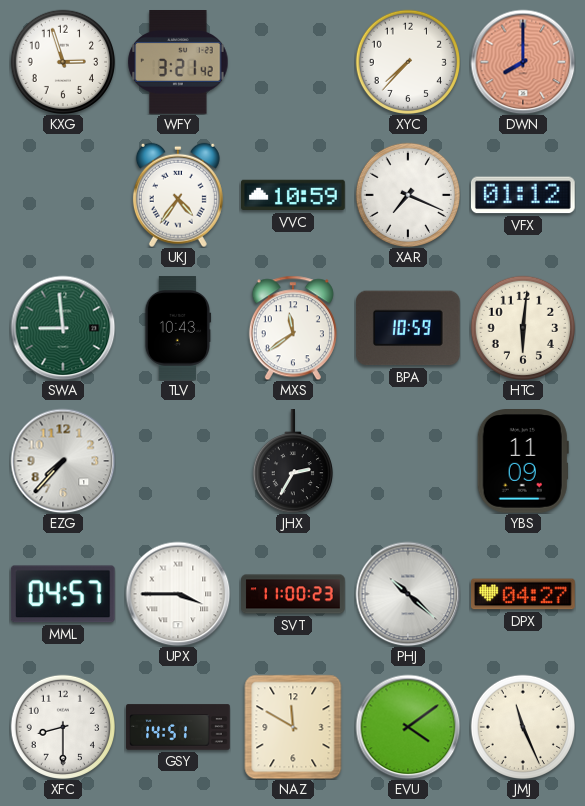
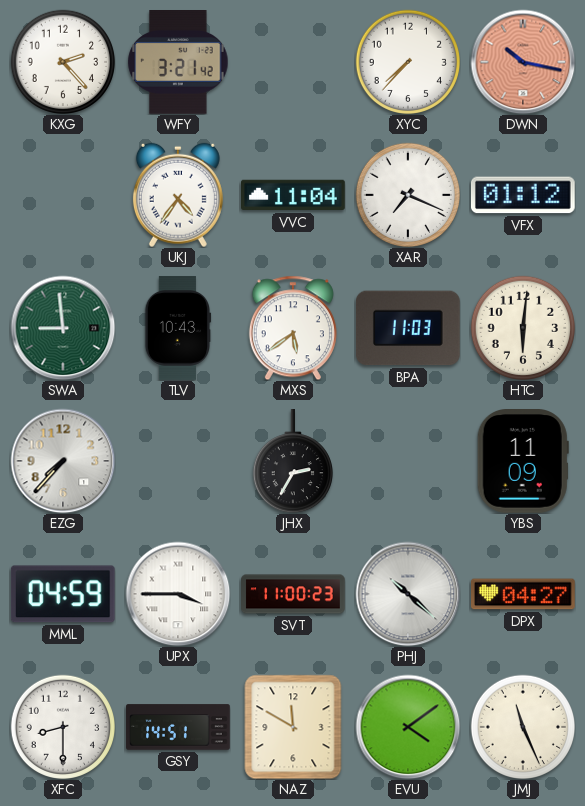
KXG: 2:57 -> 2:23 (62, 61)
DWN: 8:00 -> 10:17 (523, 62)
VVC: 10:59 -> 11:04 (294, 195)
MXS: 11:39 -> 5:39 (293, 328)
BPA: 10:59 -> 11:03 (408, 328)
MML: 04:57 -> 04:59 (63, 594)
